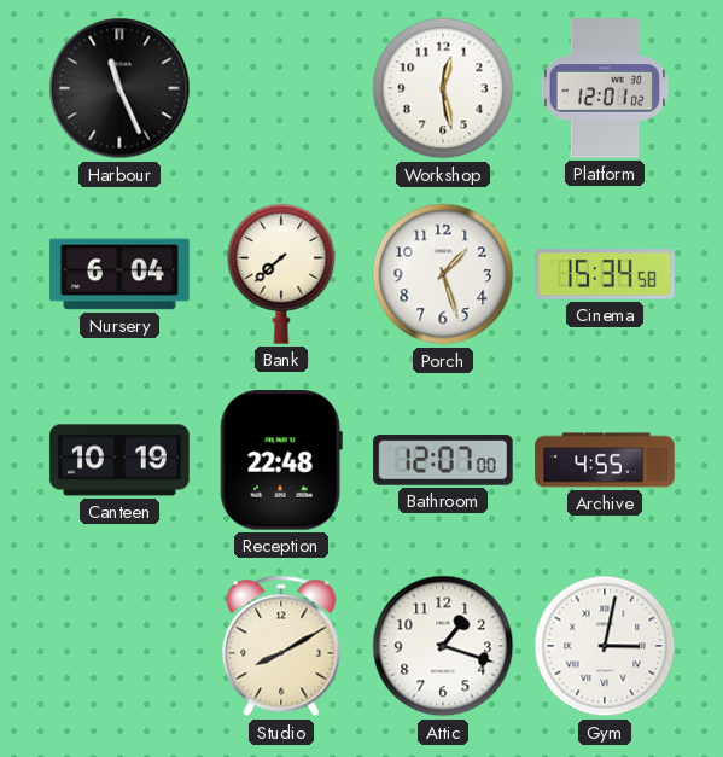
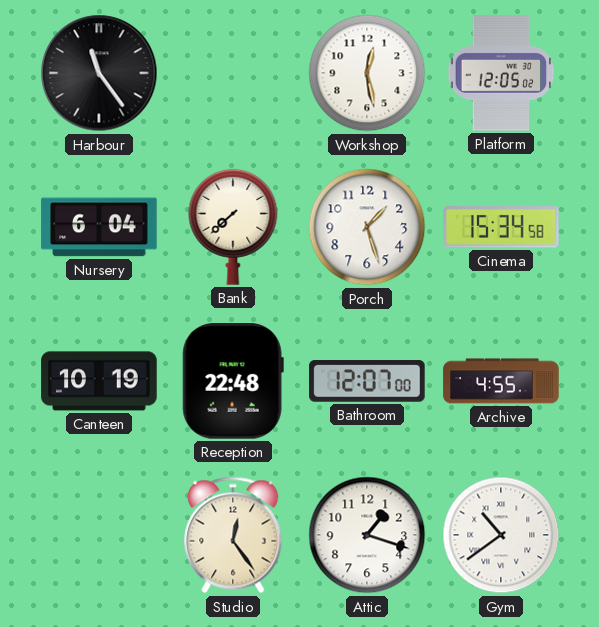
Harbour: 11:26 -> 11:24 (99, 73)
Platform: 12:01 -> 12:05 (501, 73)
Studio: 8:10 -> 12:24 (233, 535)
Gym: 3:02 -> 10:39 (501, 535)
